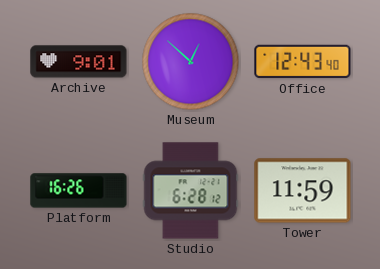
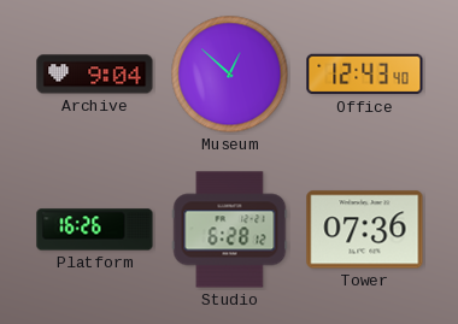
Archive: 9:01 -> 9:04 (95, 75)
Tower: 11:59 -> 07:36 (365, 230)
